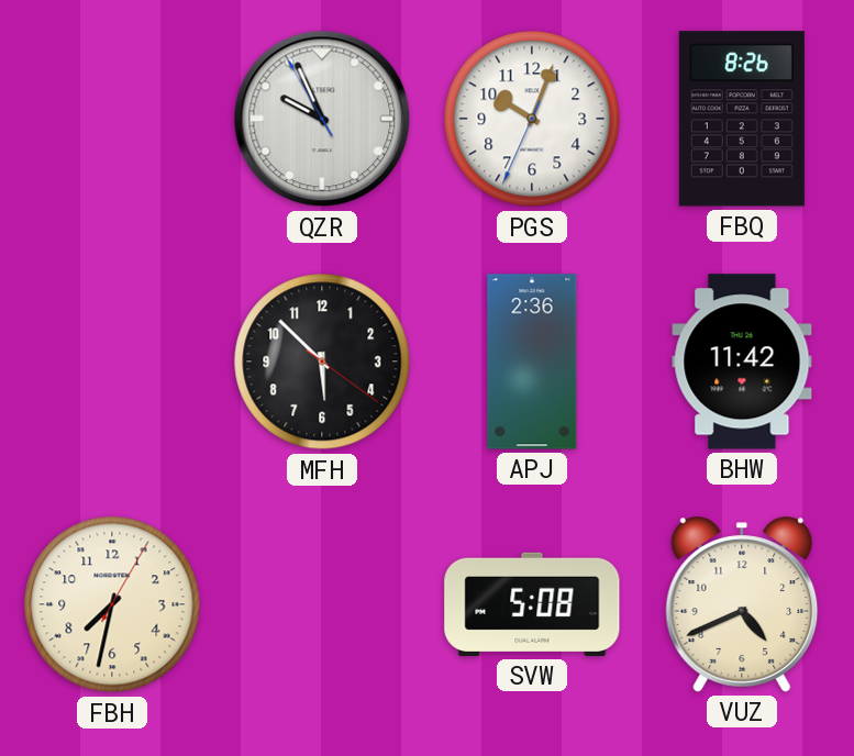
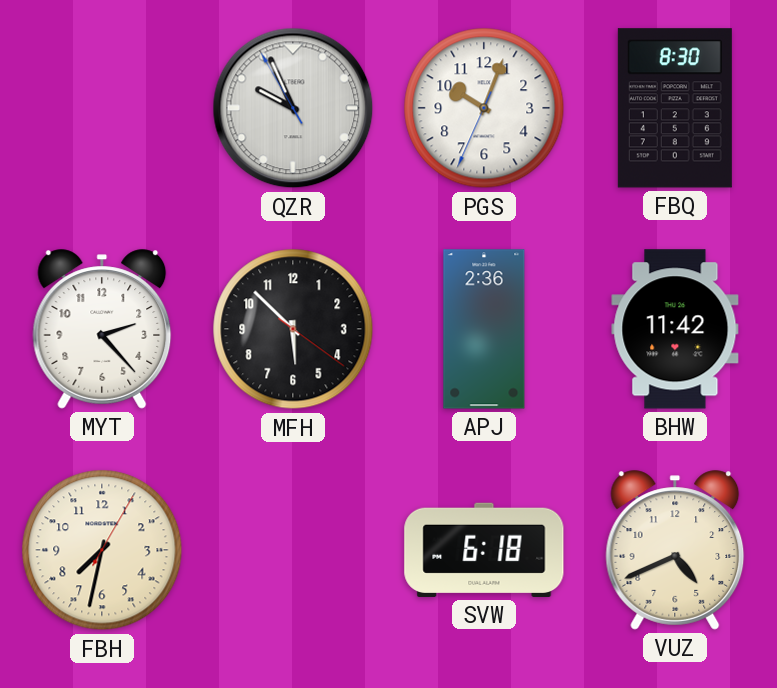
FBQ: 8:26 -> 8:30 (675, 108)
MYT: none -> 2:23 (102, 329)
SVW: 5:08 -> 6:18 (484, 550)
